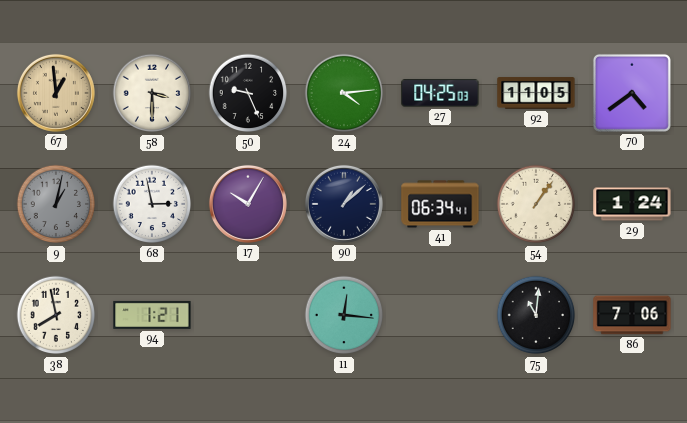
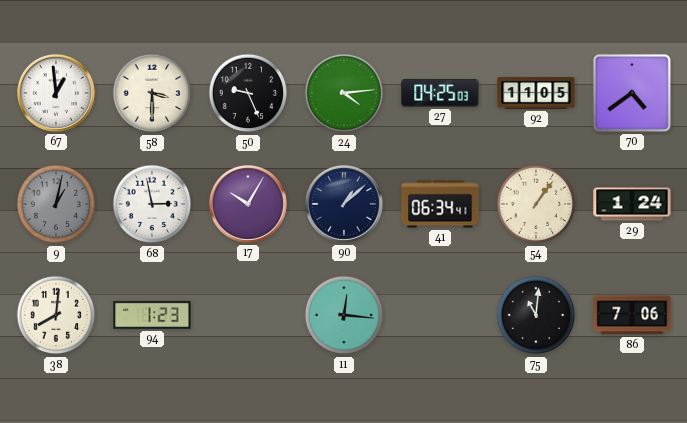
67 dial: champagne -> white (56, 93)
38: 7:58 -> 8:01 (56, 315)
94: 1:21 -> 1:23 (152, 315)
